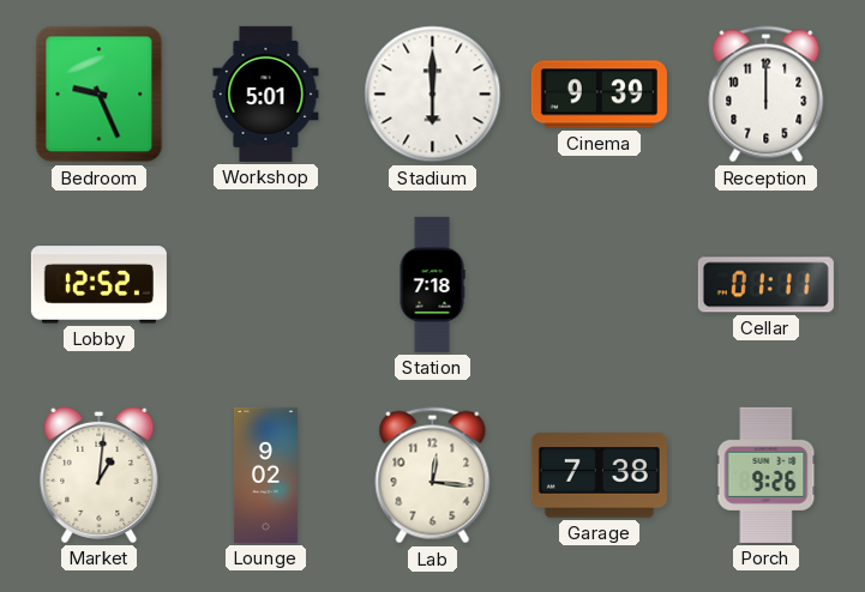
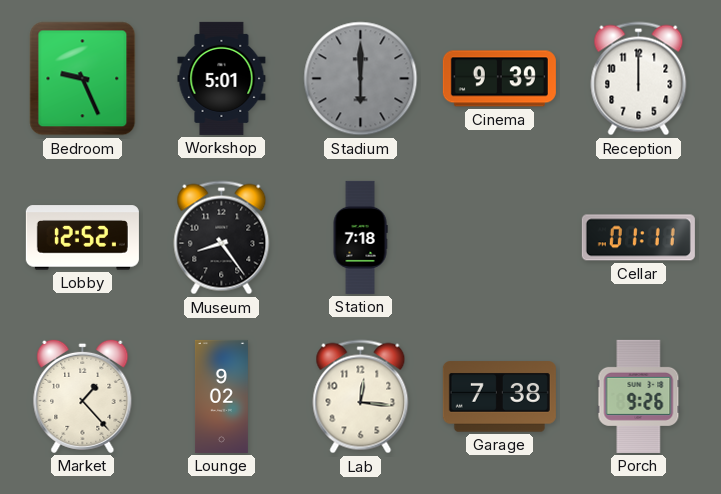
Stadium dial: white -> grey (361, 79)
Museum: none -> 8:24 (222, 238)
Market: 1:01 -> 1:23 (83, 396)
